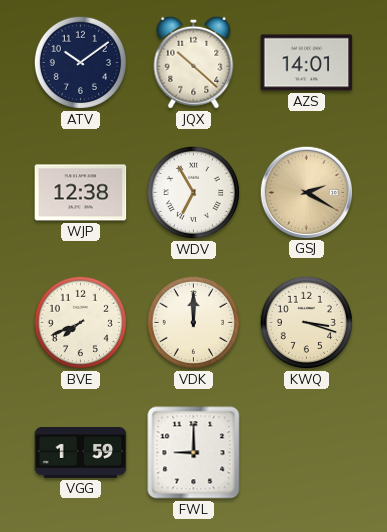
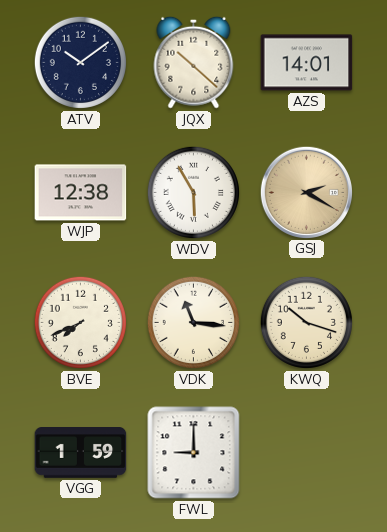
WDV: 6:55 -> 5:55 (193, 192)
VDK: 12:00 -> 11:16 (193, 322)
KWQ: 3:18 -> 10:18 (306, 322)
